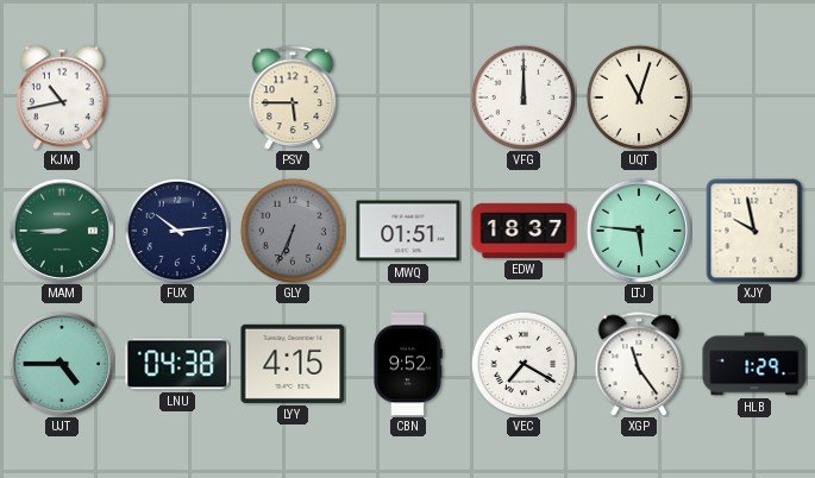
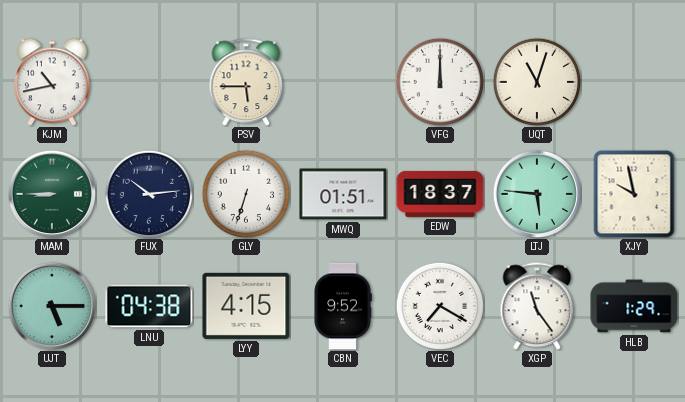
GLY: 6:34 -> 6:33 (245, 193)
GLY dial: grey -> white (245, 193)
UJT: 4:45 -> 5:15 (52, 306)
